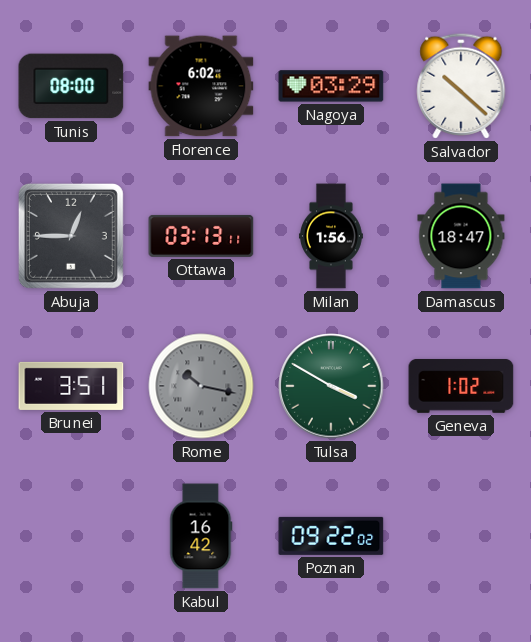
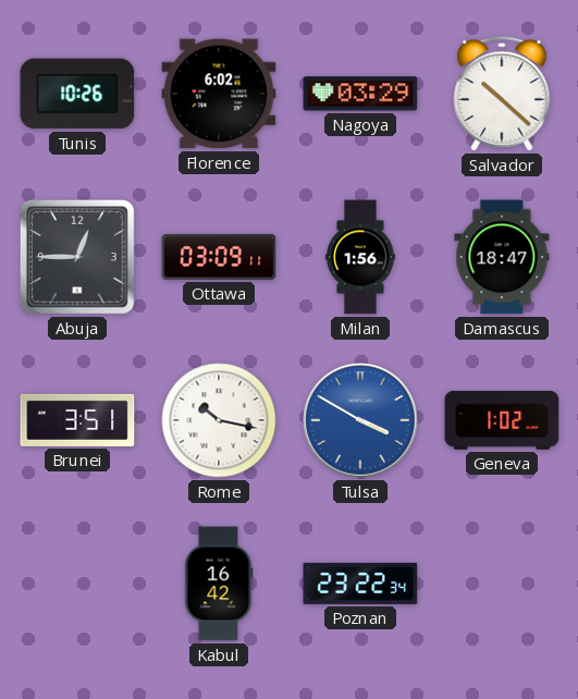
Tunis: 08:00 -> 10:26 (77, 94)
Ottawa: 03:13 -> 03:09 (219, 257)
Rome dial: grey -> white (219, 420)
Tulsa dial: green -> blue (360, 420)
Poznan: 09:22 -> 23:22 (360, 584)
